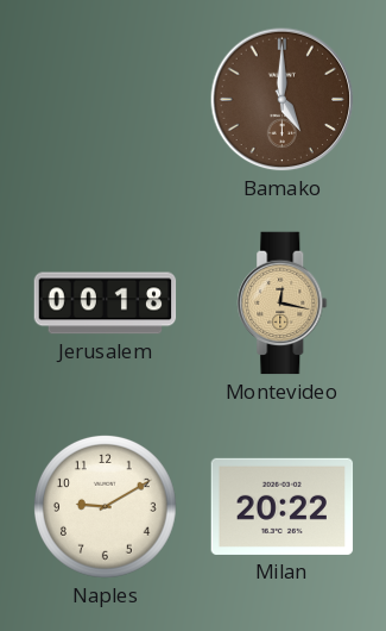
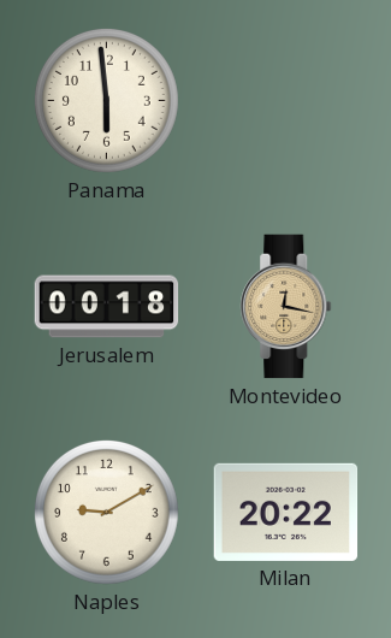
Panama: none -> 5:59 (107, 101)
Bamako: 5:00 -> none (283, 100)
